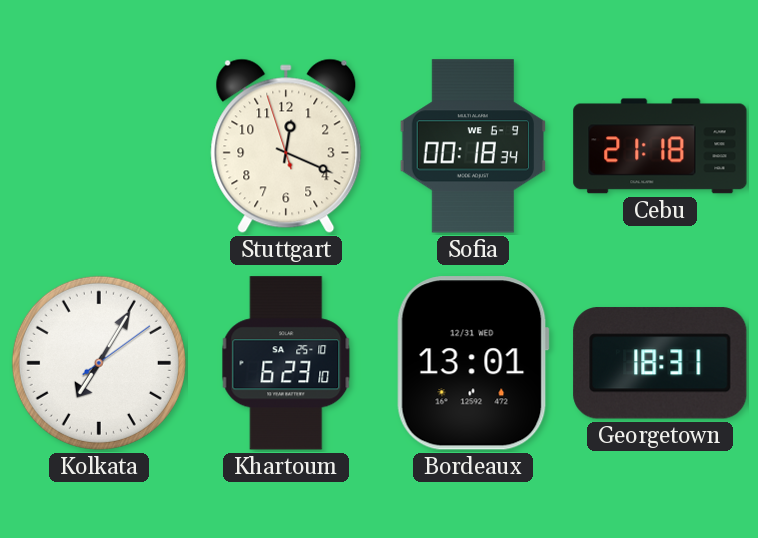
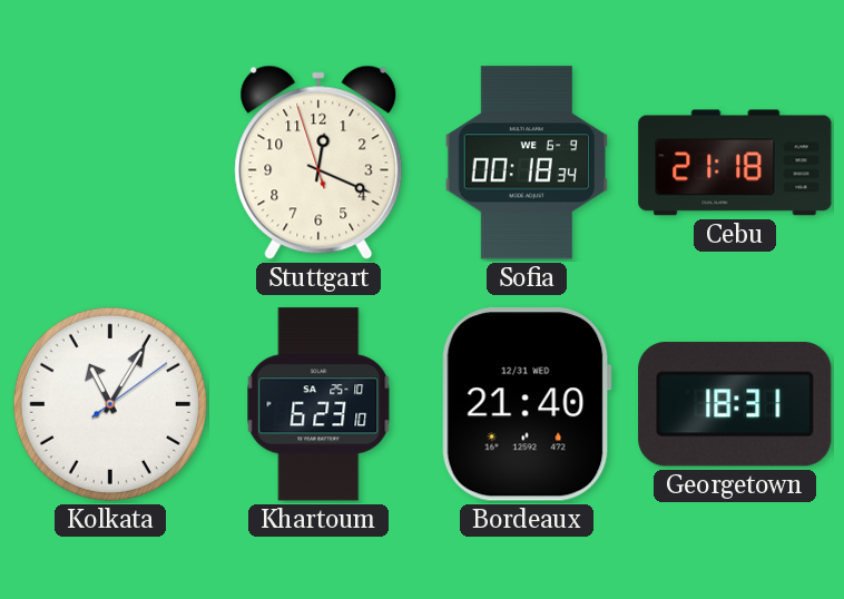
Kolkata: 7:05 -> 11:05 (110, 404)
Bordeaux: 13:01 -> 21:40 (527, 404)
